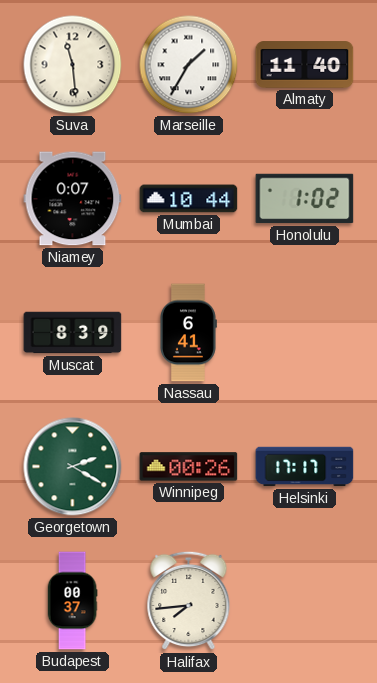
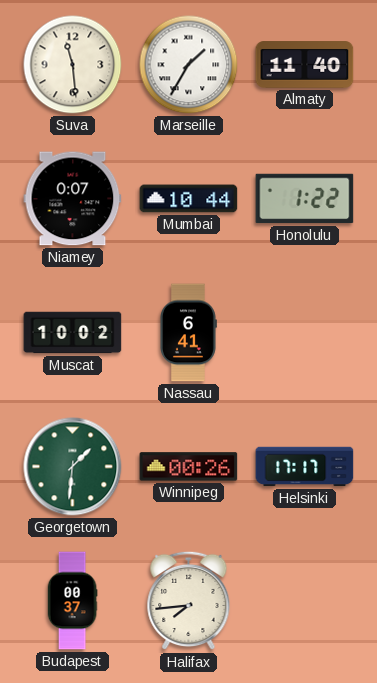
Honolulu: 1:02 -> 1:22 (305, 199)
Muscat: 8:39 -> 10:02 (73, 333)
Georgetown: 2:20 -> 1:31 (73, 467)
